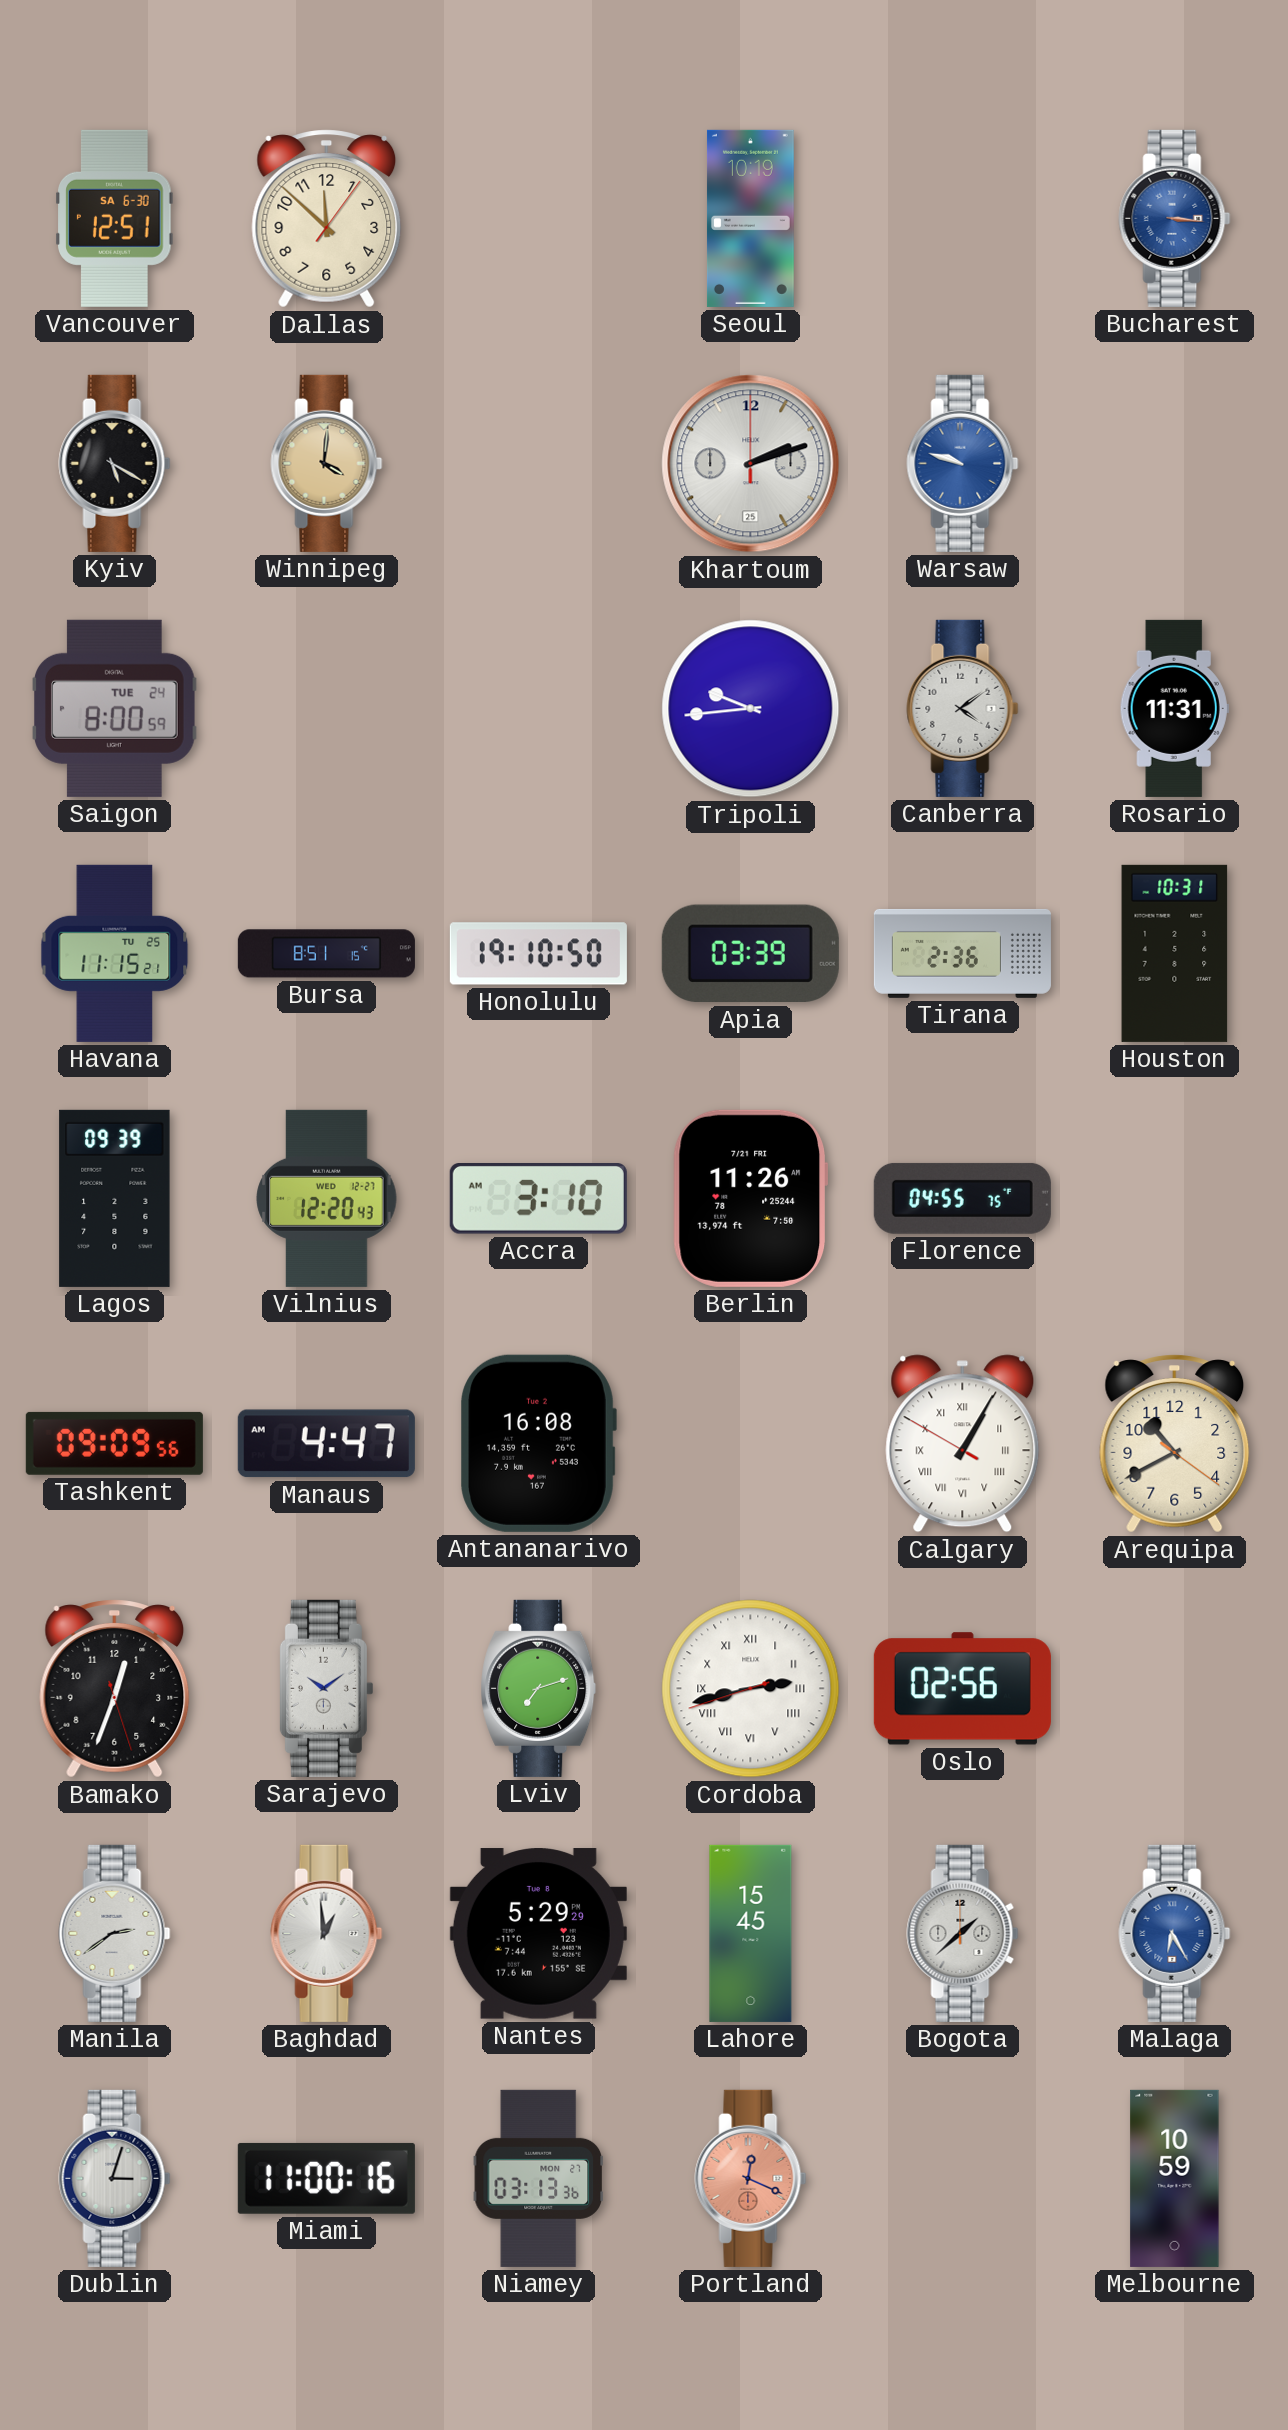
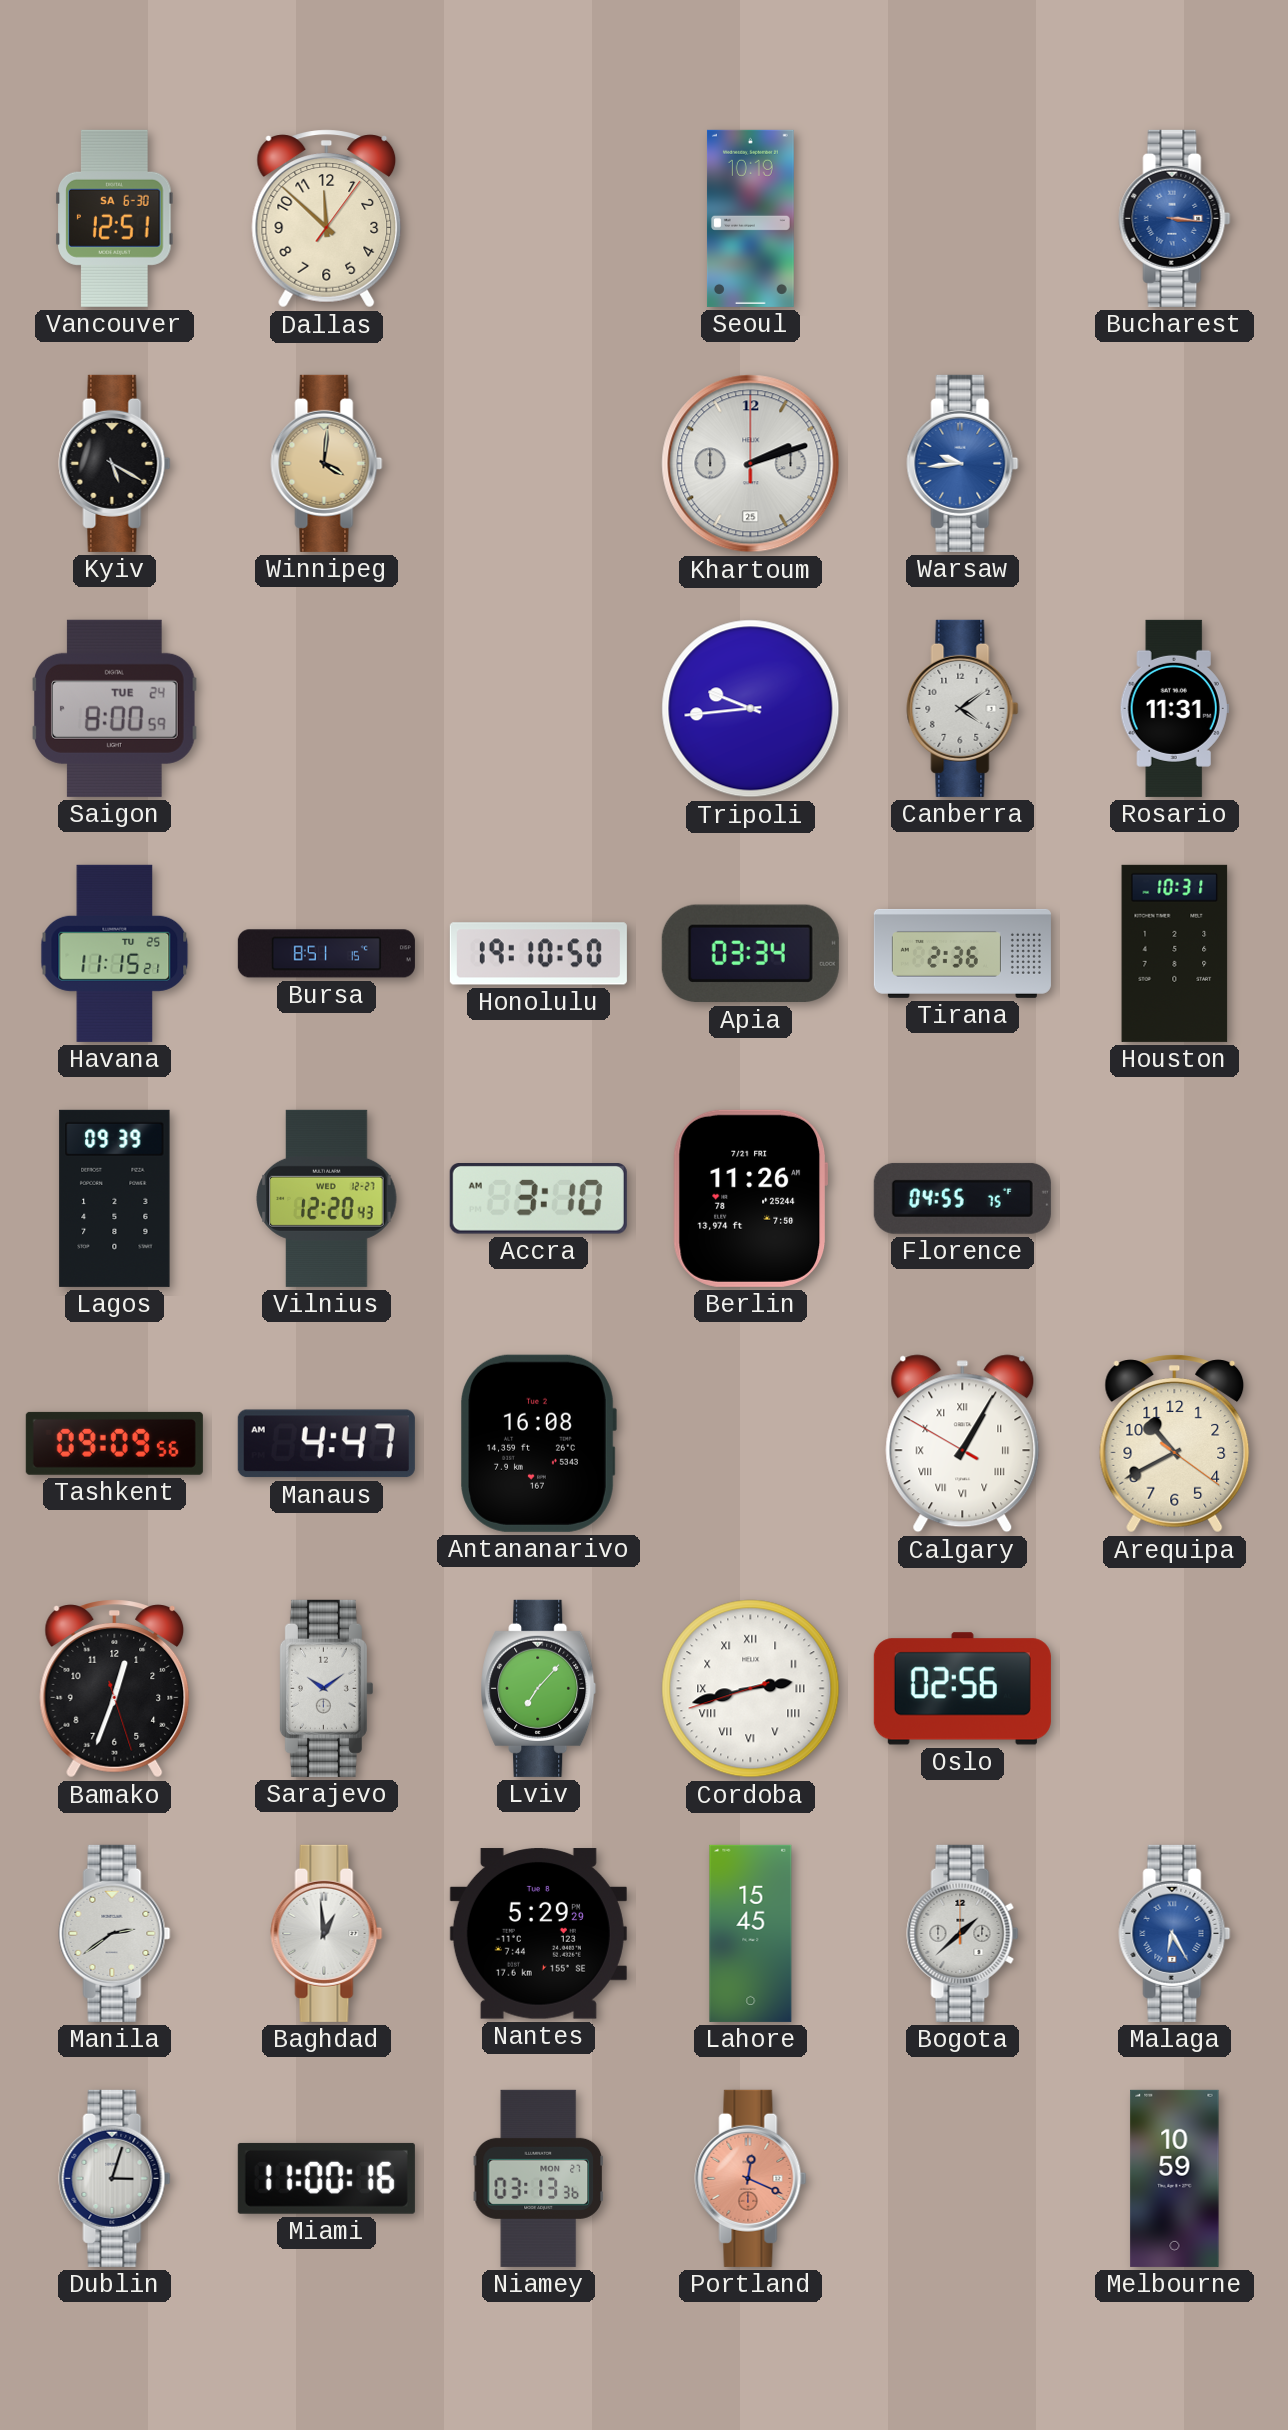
Warsaw: 9:48 -> 9:44 (963, 463)
Apia: 03:39 -> 03:34 (750, 954)
Lviv: 7:12 -> 7:07 (539, 1688)
